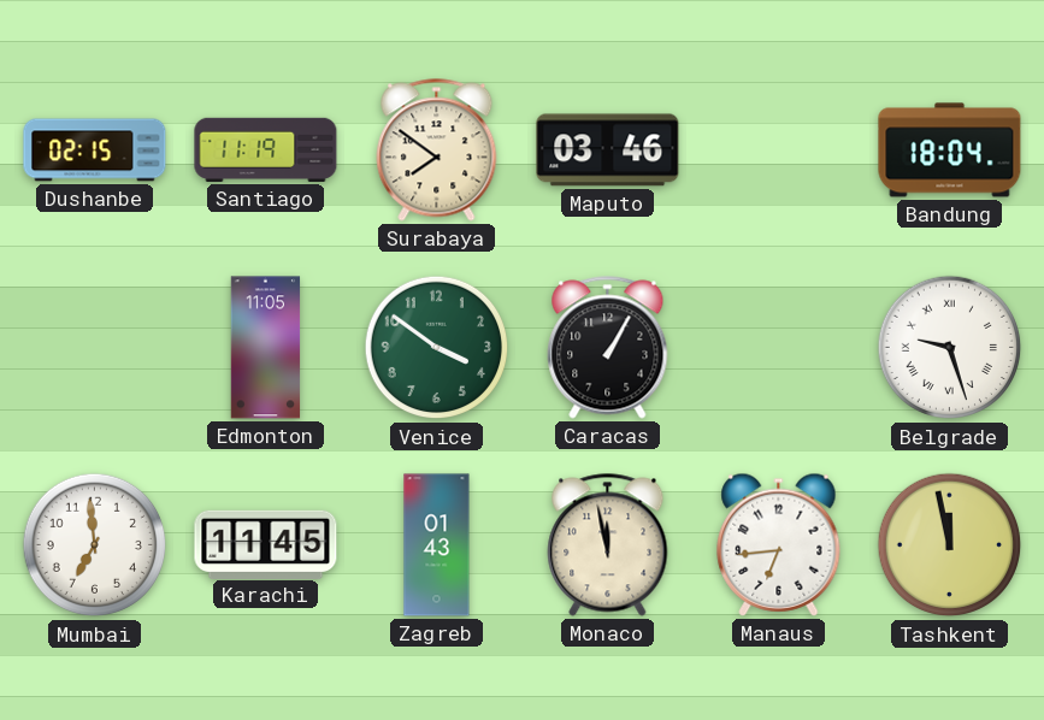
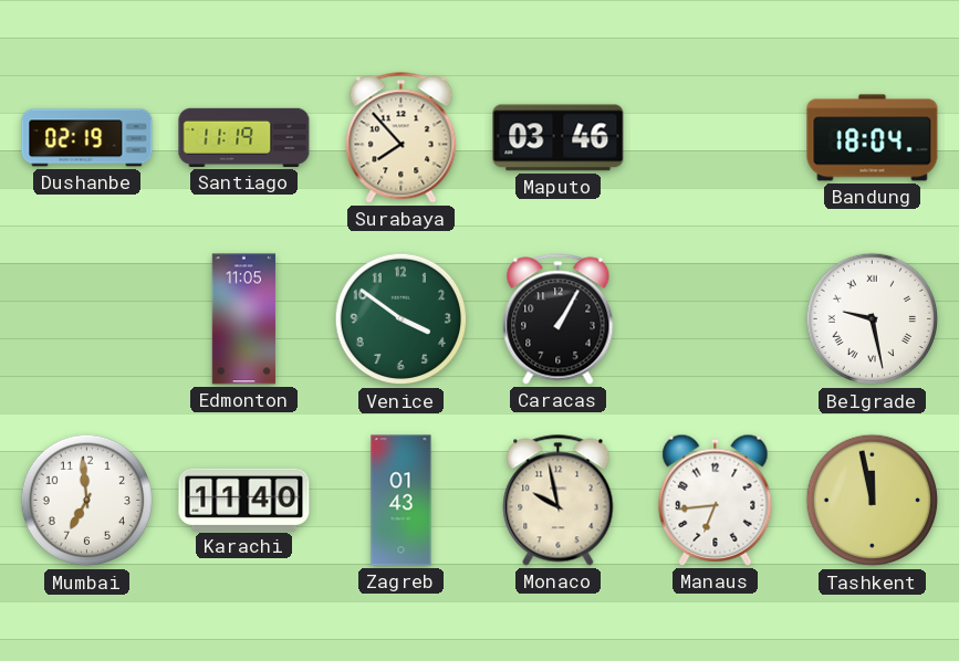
Dushanbe: 02:15 -> 02:19 (87, 138)
Surabaya: 7:51 -> 7:53 (402, 138)
Belgrade: 9:27 -> 9:28 (873, 319)
Karachi: 11:45 -> 11:40 (244, 500)
Monaco: 11:58 -> 9:58 (559, 501)
